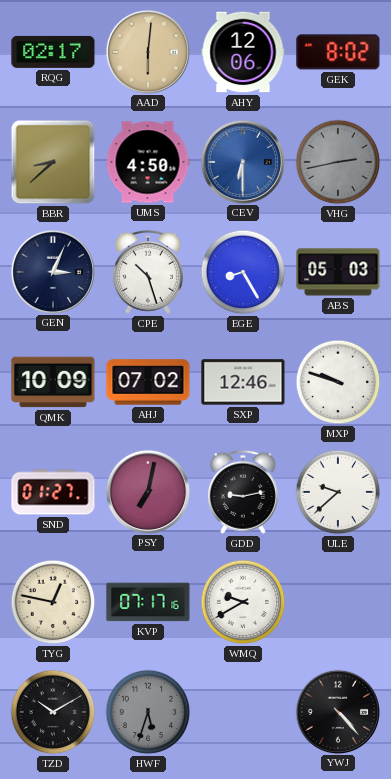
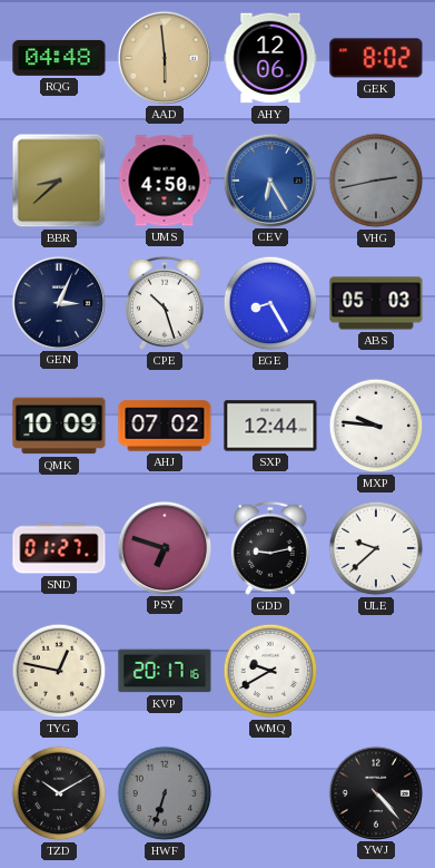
RQG: 02:17 -> 04:48 (59, 58)
AAD: 6:01 -> 5:59 (164, 57)
CEV: 6:30 -> 6:25 (269, 179)
SXP: 12:46 -> 12:44 (270, 426)
MXP: 9:48 -> 9:46 (376, 426)
PSY: 7:02 -> 6:48 (164, 547)
KVP: 07:17 -> 20:17 (165, 671)
HWF: 5:33 -> 6:33 (165, 793)
